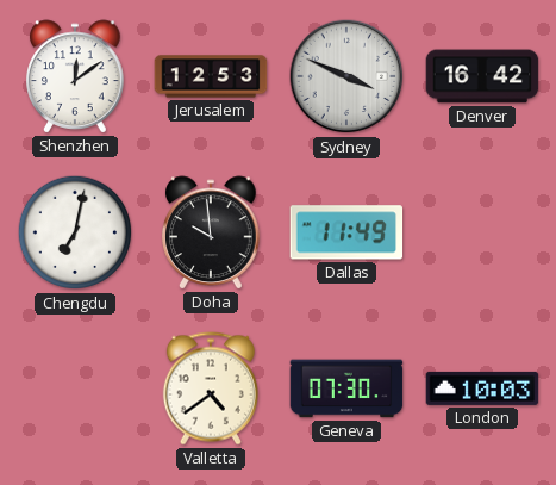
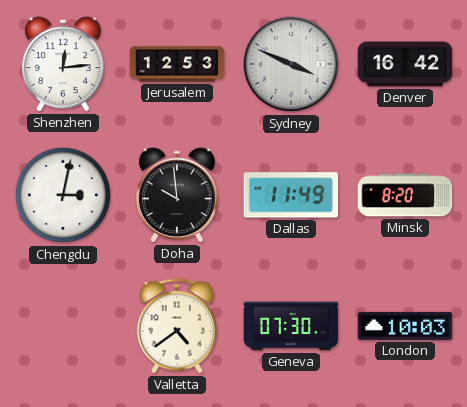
Shenzhen: 12:09 -> 12:14 (63, 64)
Chengdu: 7:02 -> 3:02 (63, 195)
Minsk: none -> 8:20 (405, 195)
